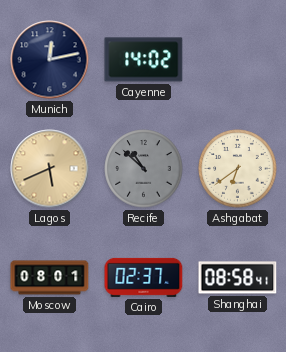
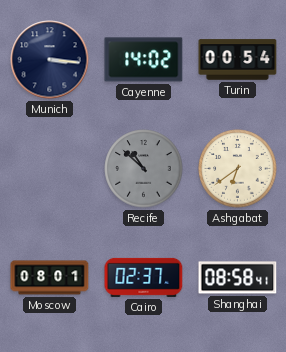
Munich: 12:13 -> 3:16 (50, 60)
Turin: none -> 00:54 (238, 60)
Lagos: 5:41 -> none (50, 169)
